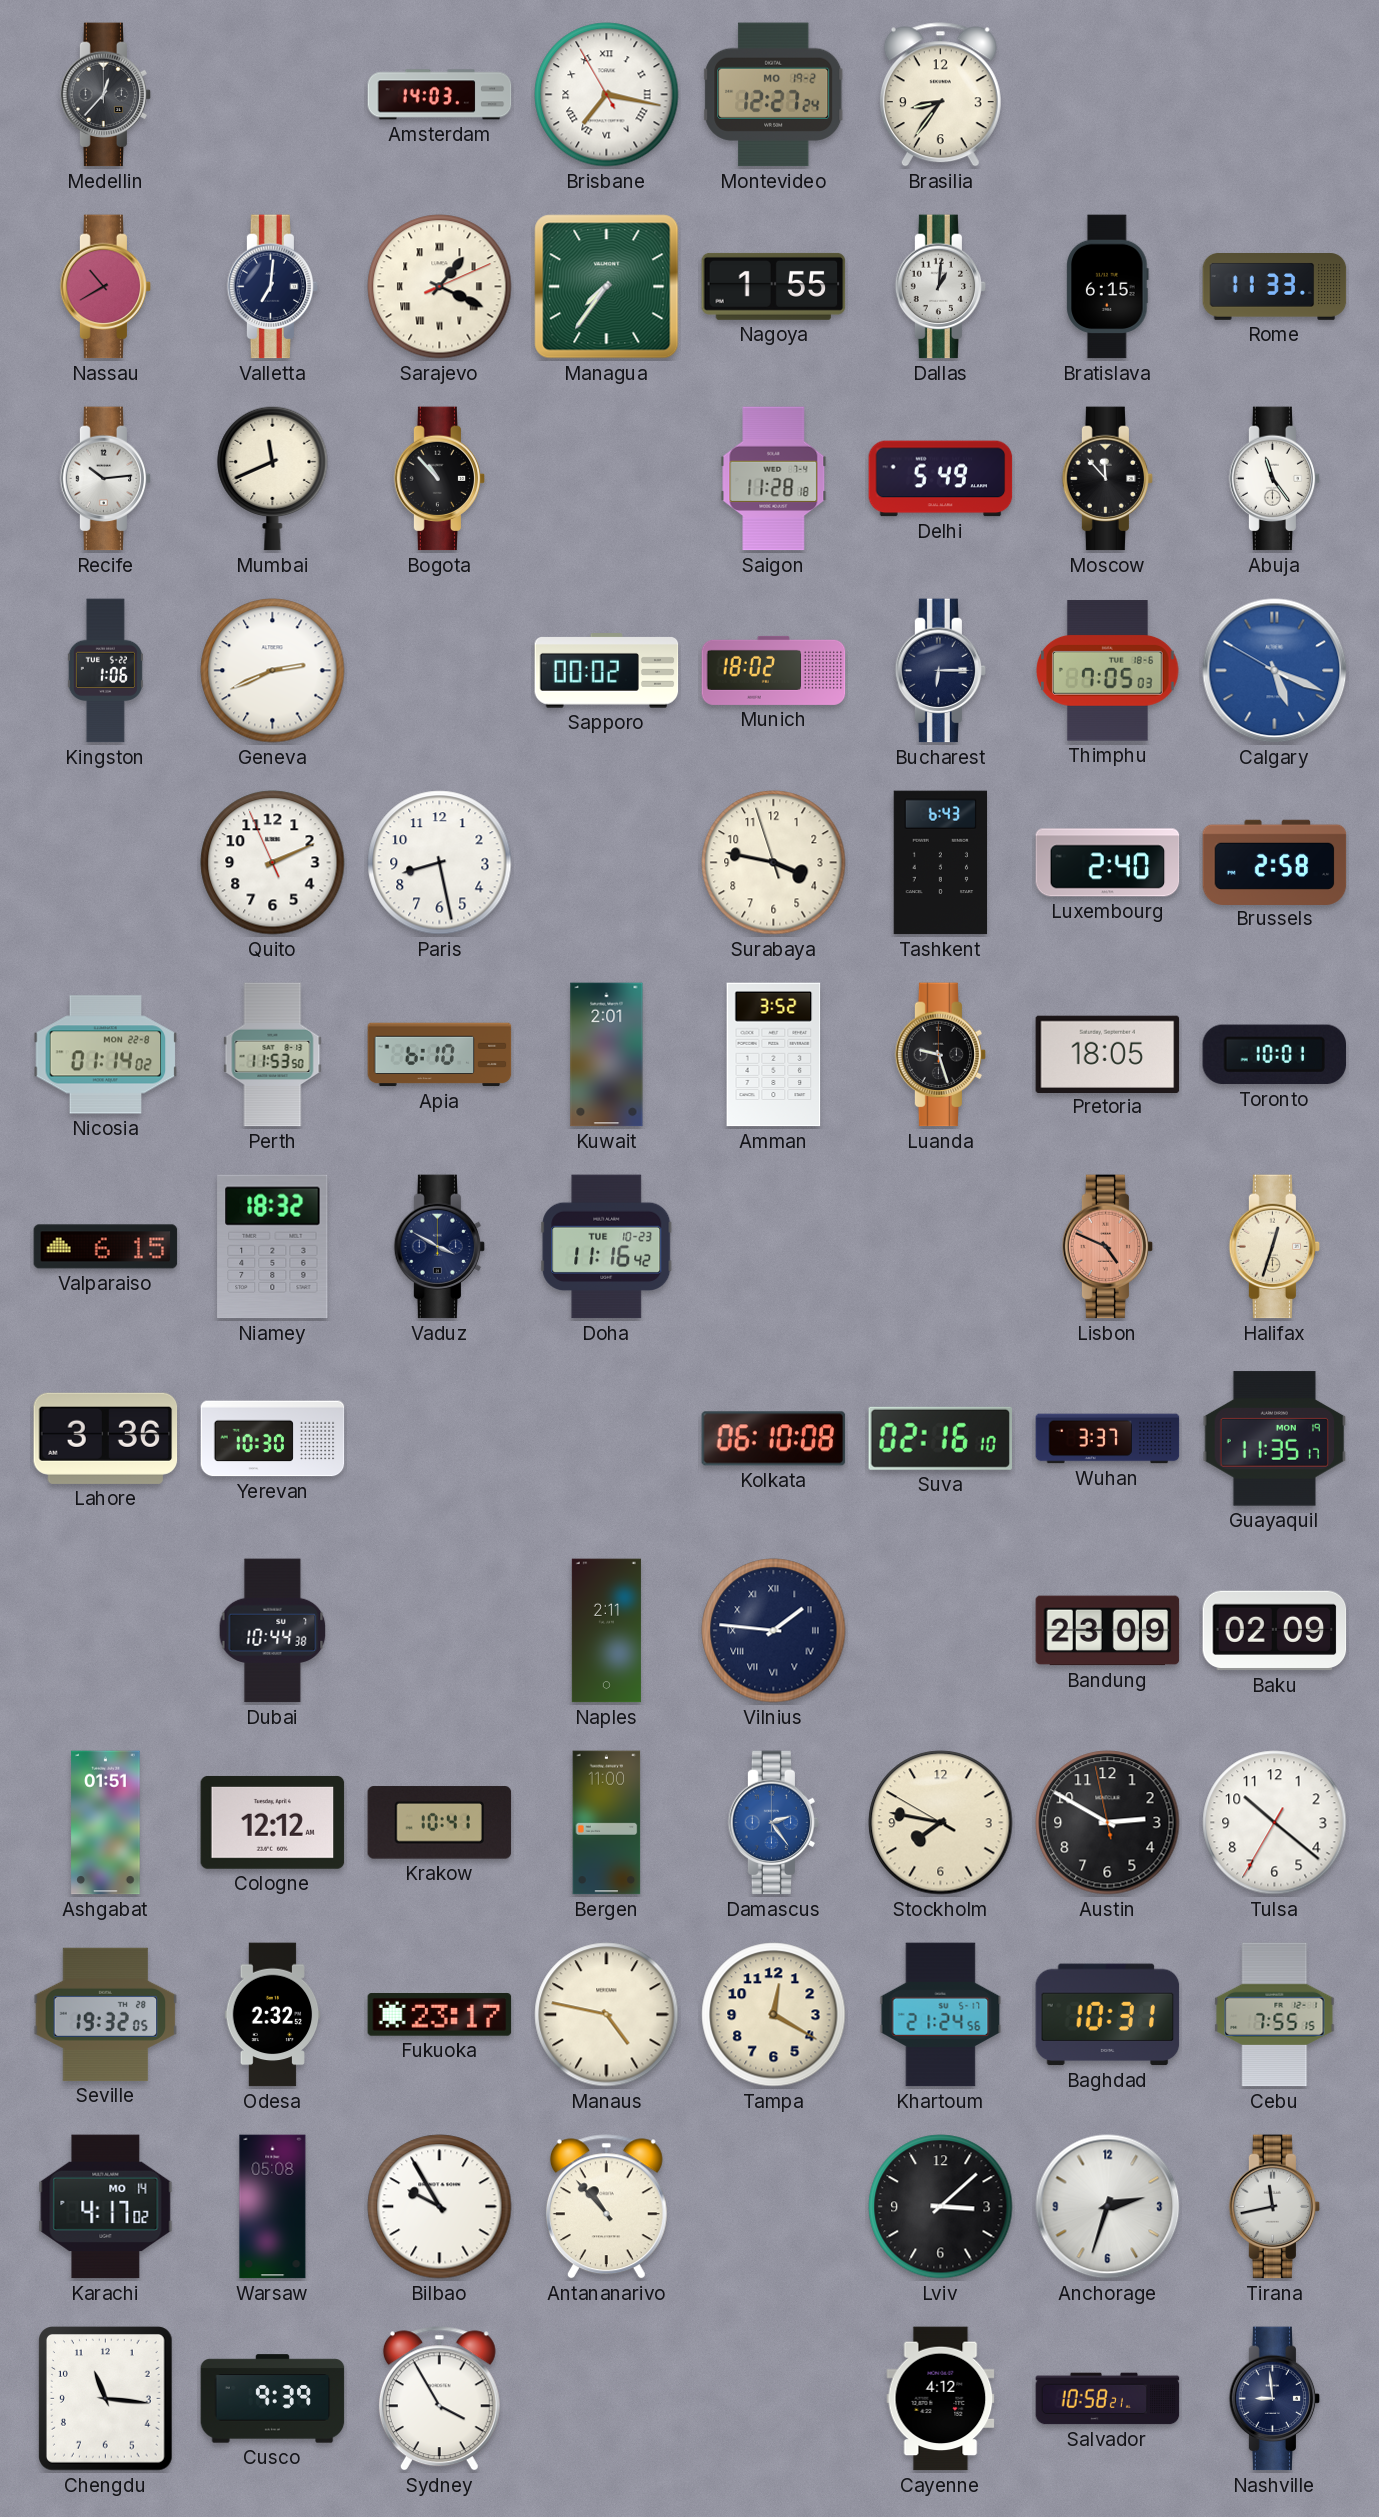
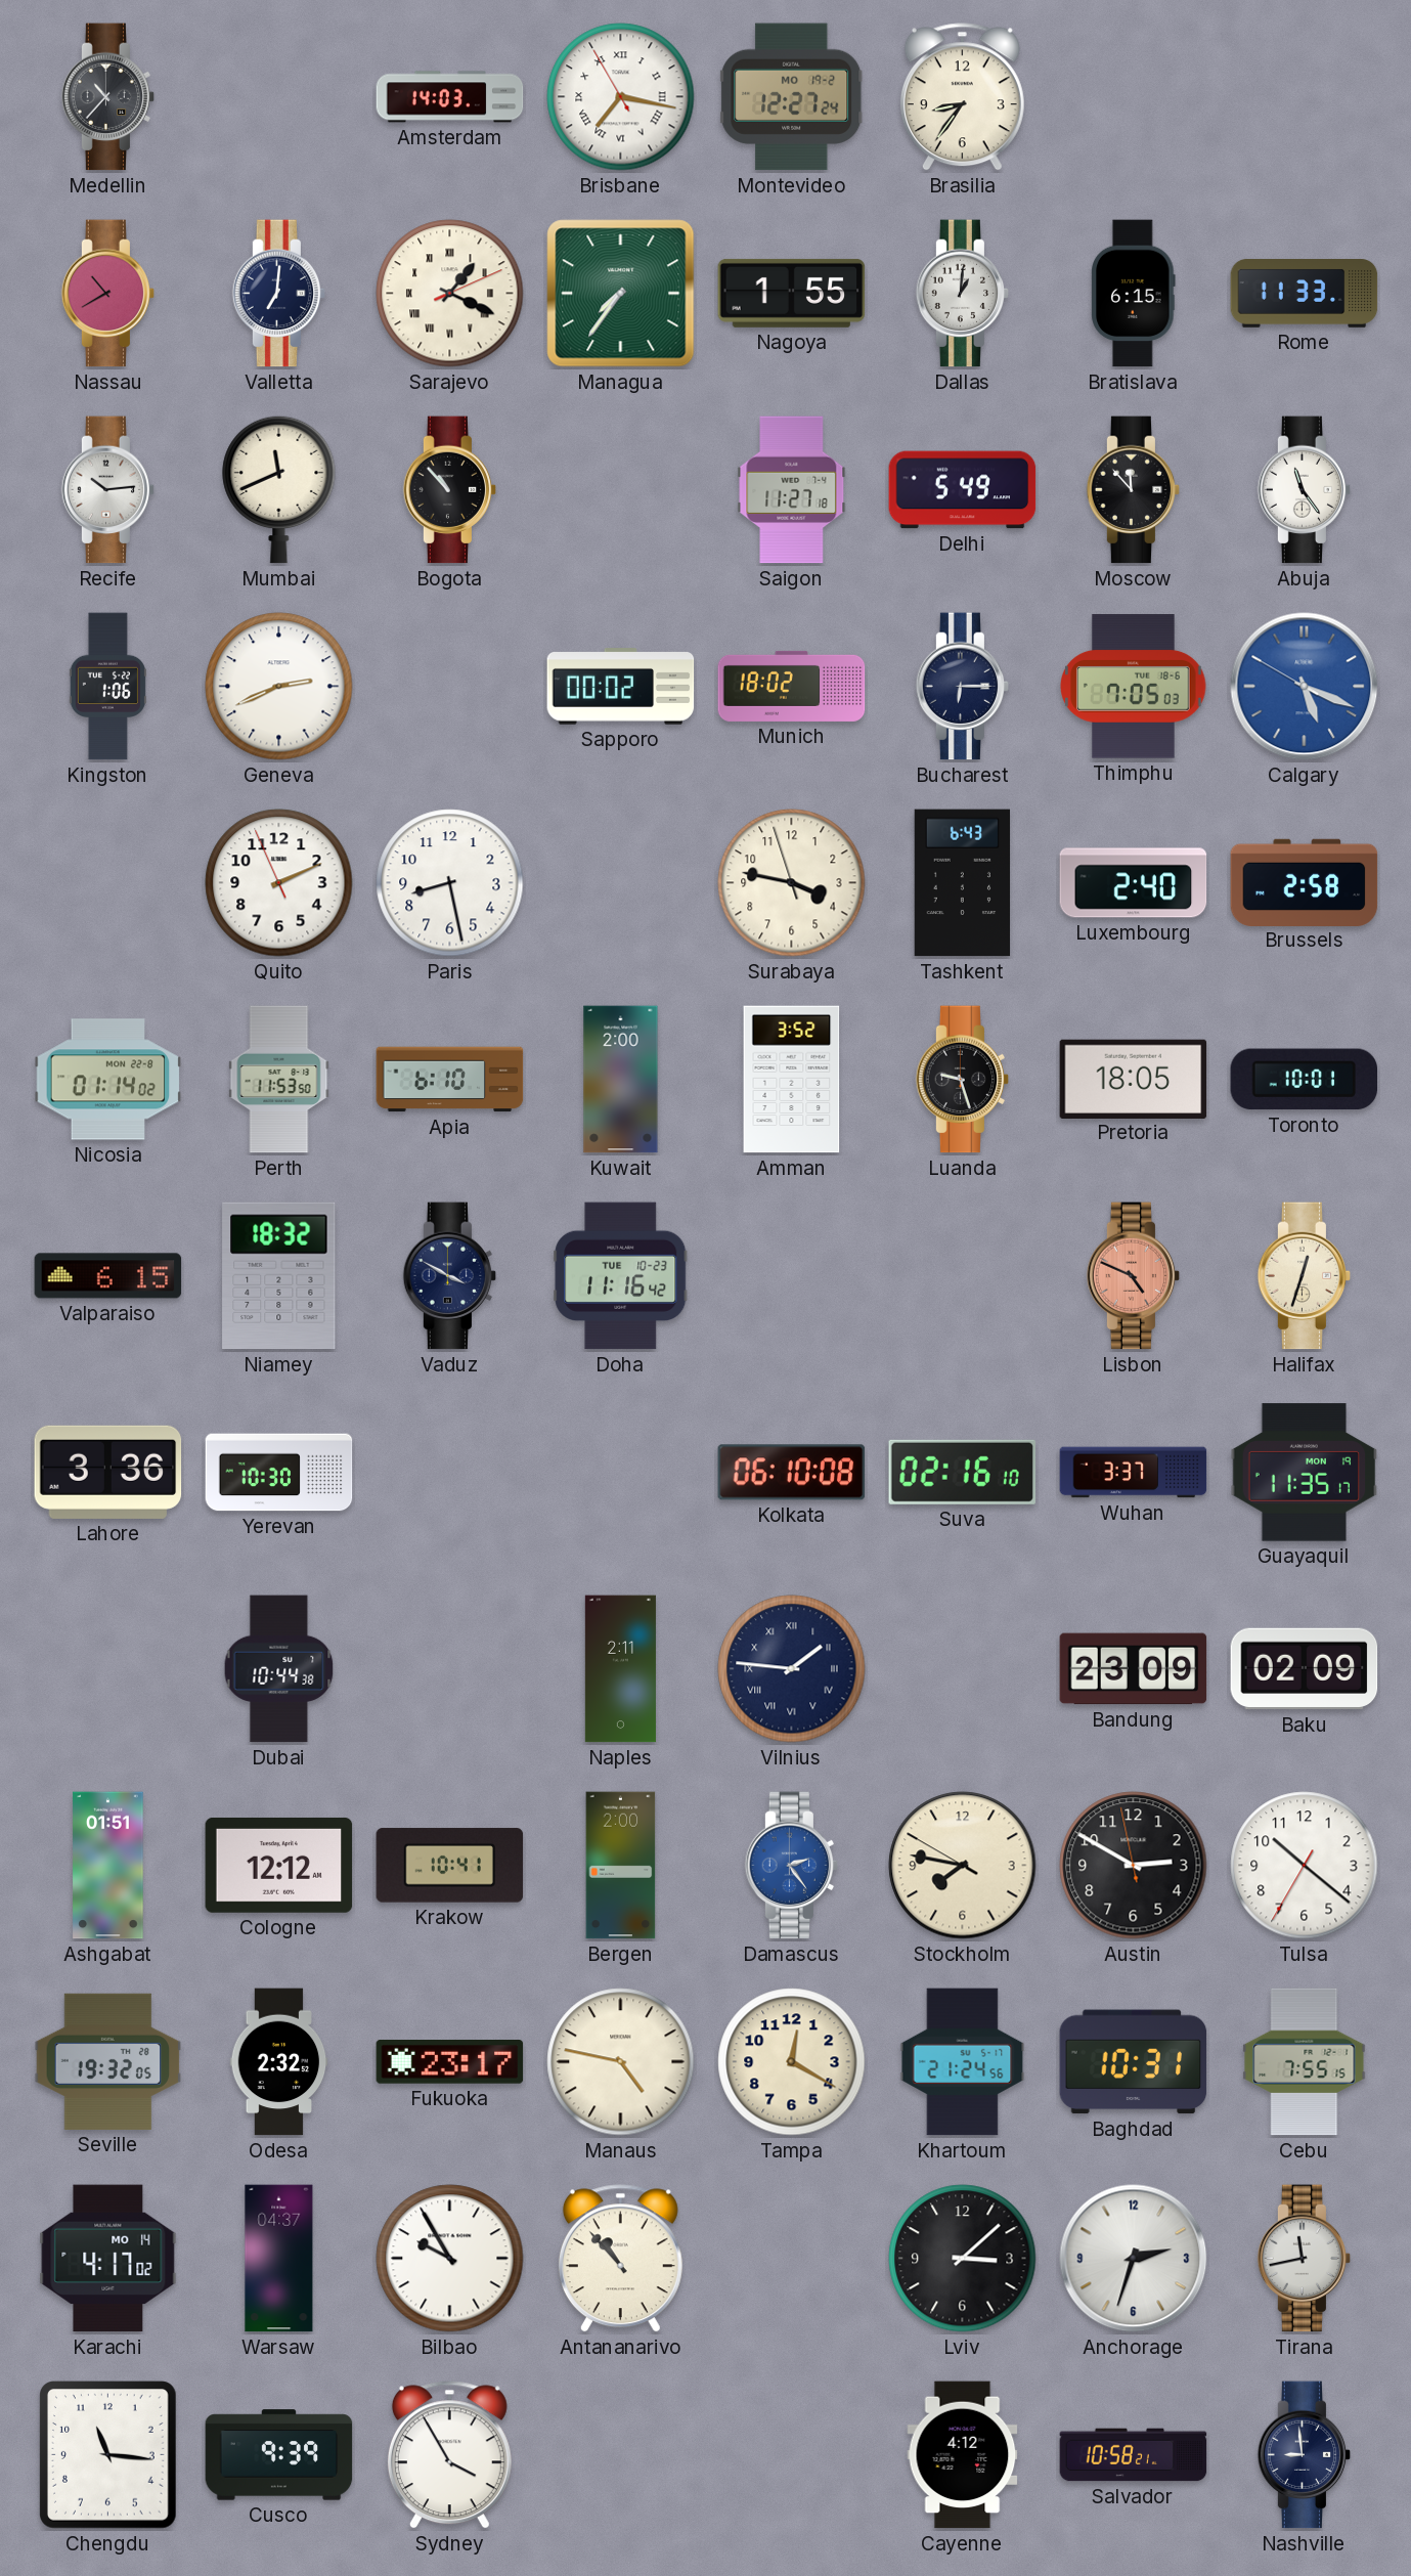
Medellin: 12:37 -> 10:37 (108, 97)
Saigon: 11:28 -> 11:27 (792, 490)
Kuwait: 2:01 -> 2:00 (621, 1080)
Bergen: 11:00 -> 2:00 (621, 1866)
Warsaw: 05:08 -> 04:37 (279, 2259)
